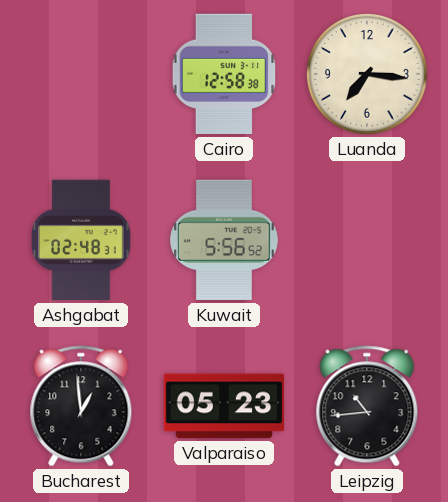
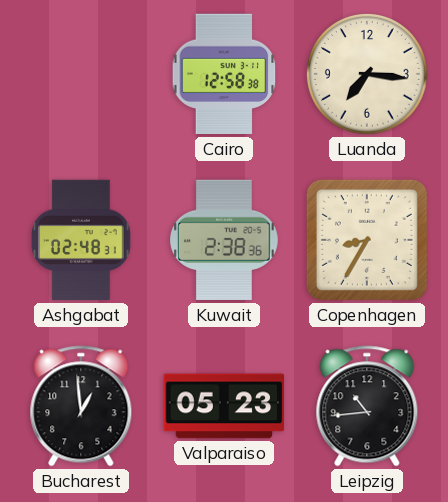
Kuwait: 5:56 -> 2:38 (225, 240)
Copenhagen: none -> 8:35 (367, 240)
